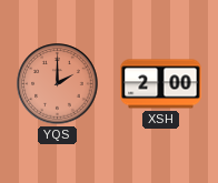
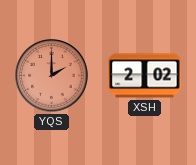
XSH: 2:00 -> 2:02 (145, 76)
